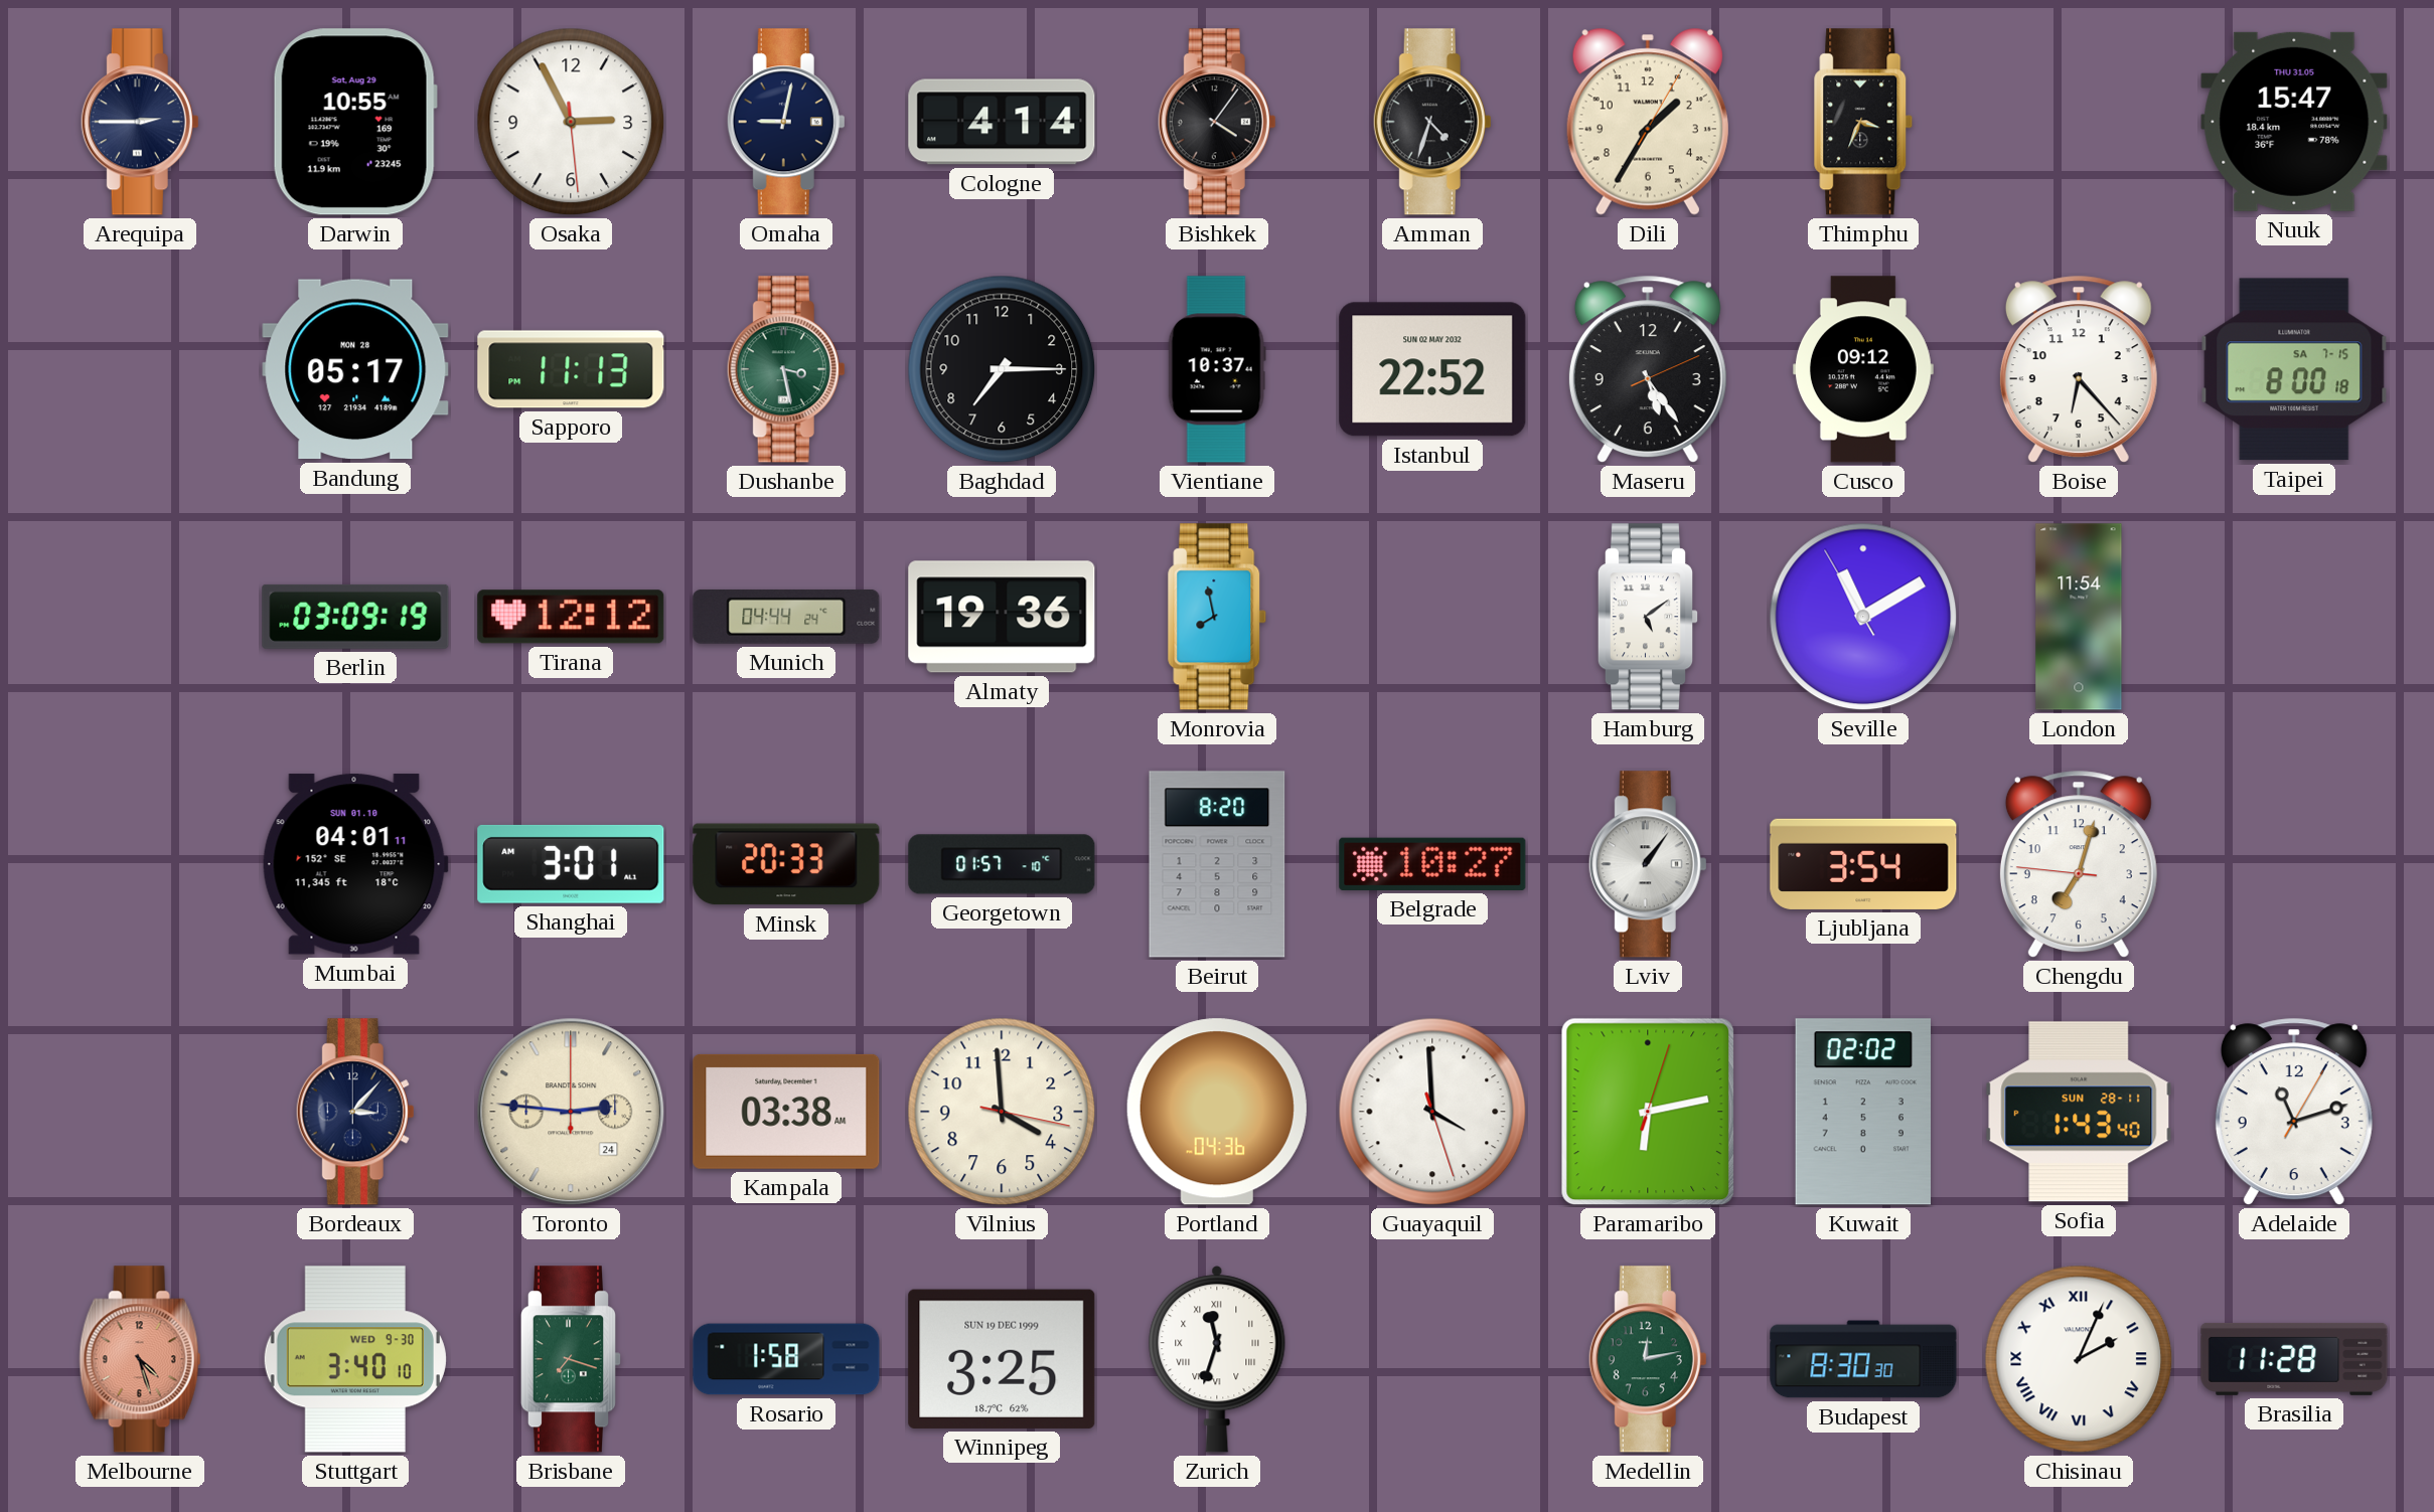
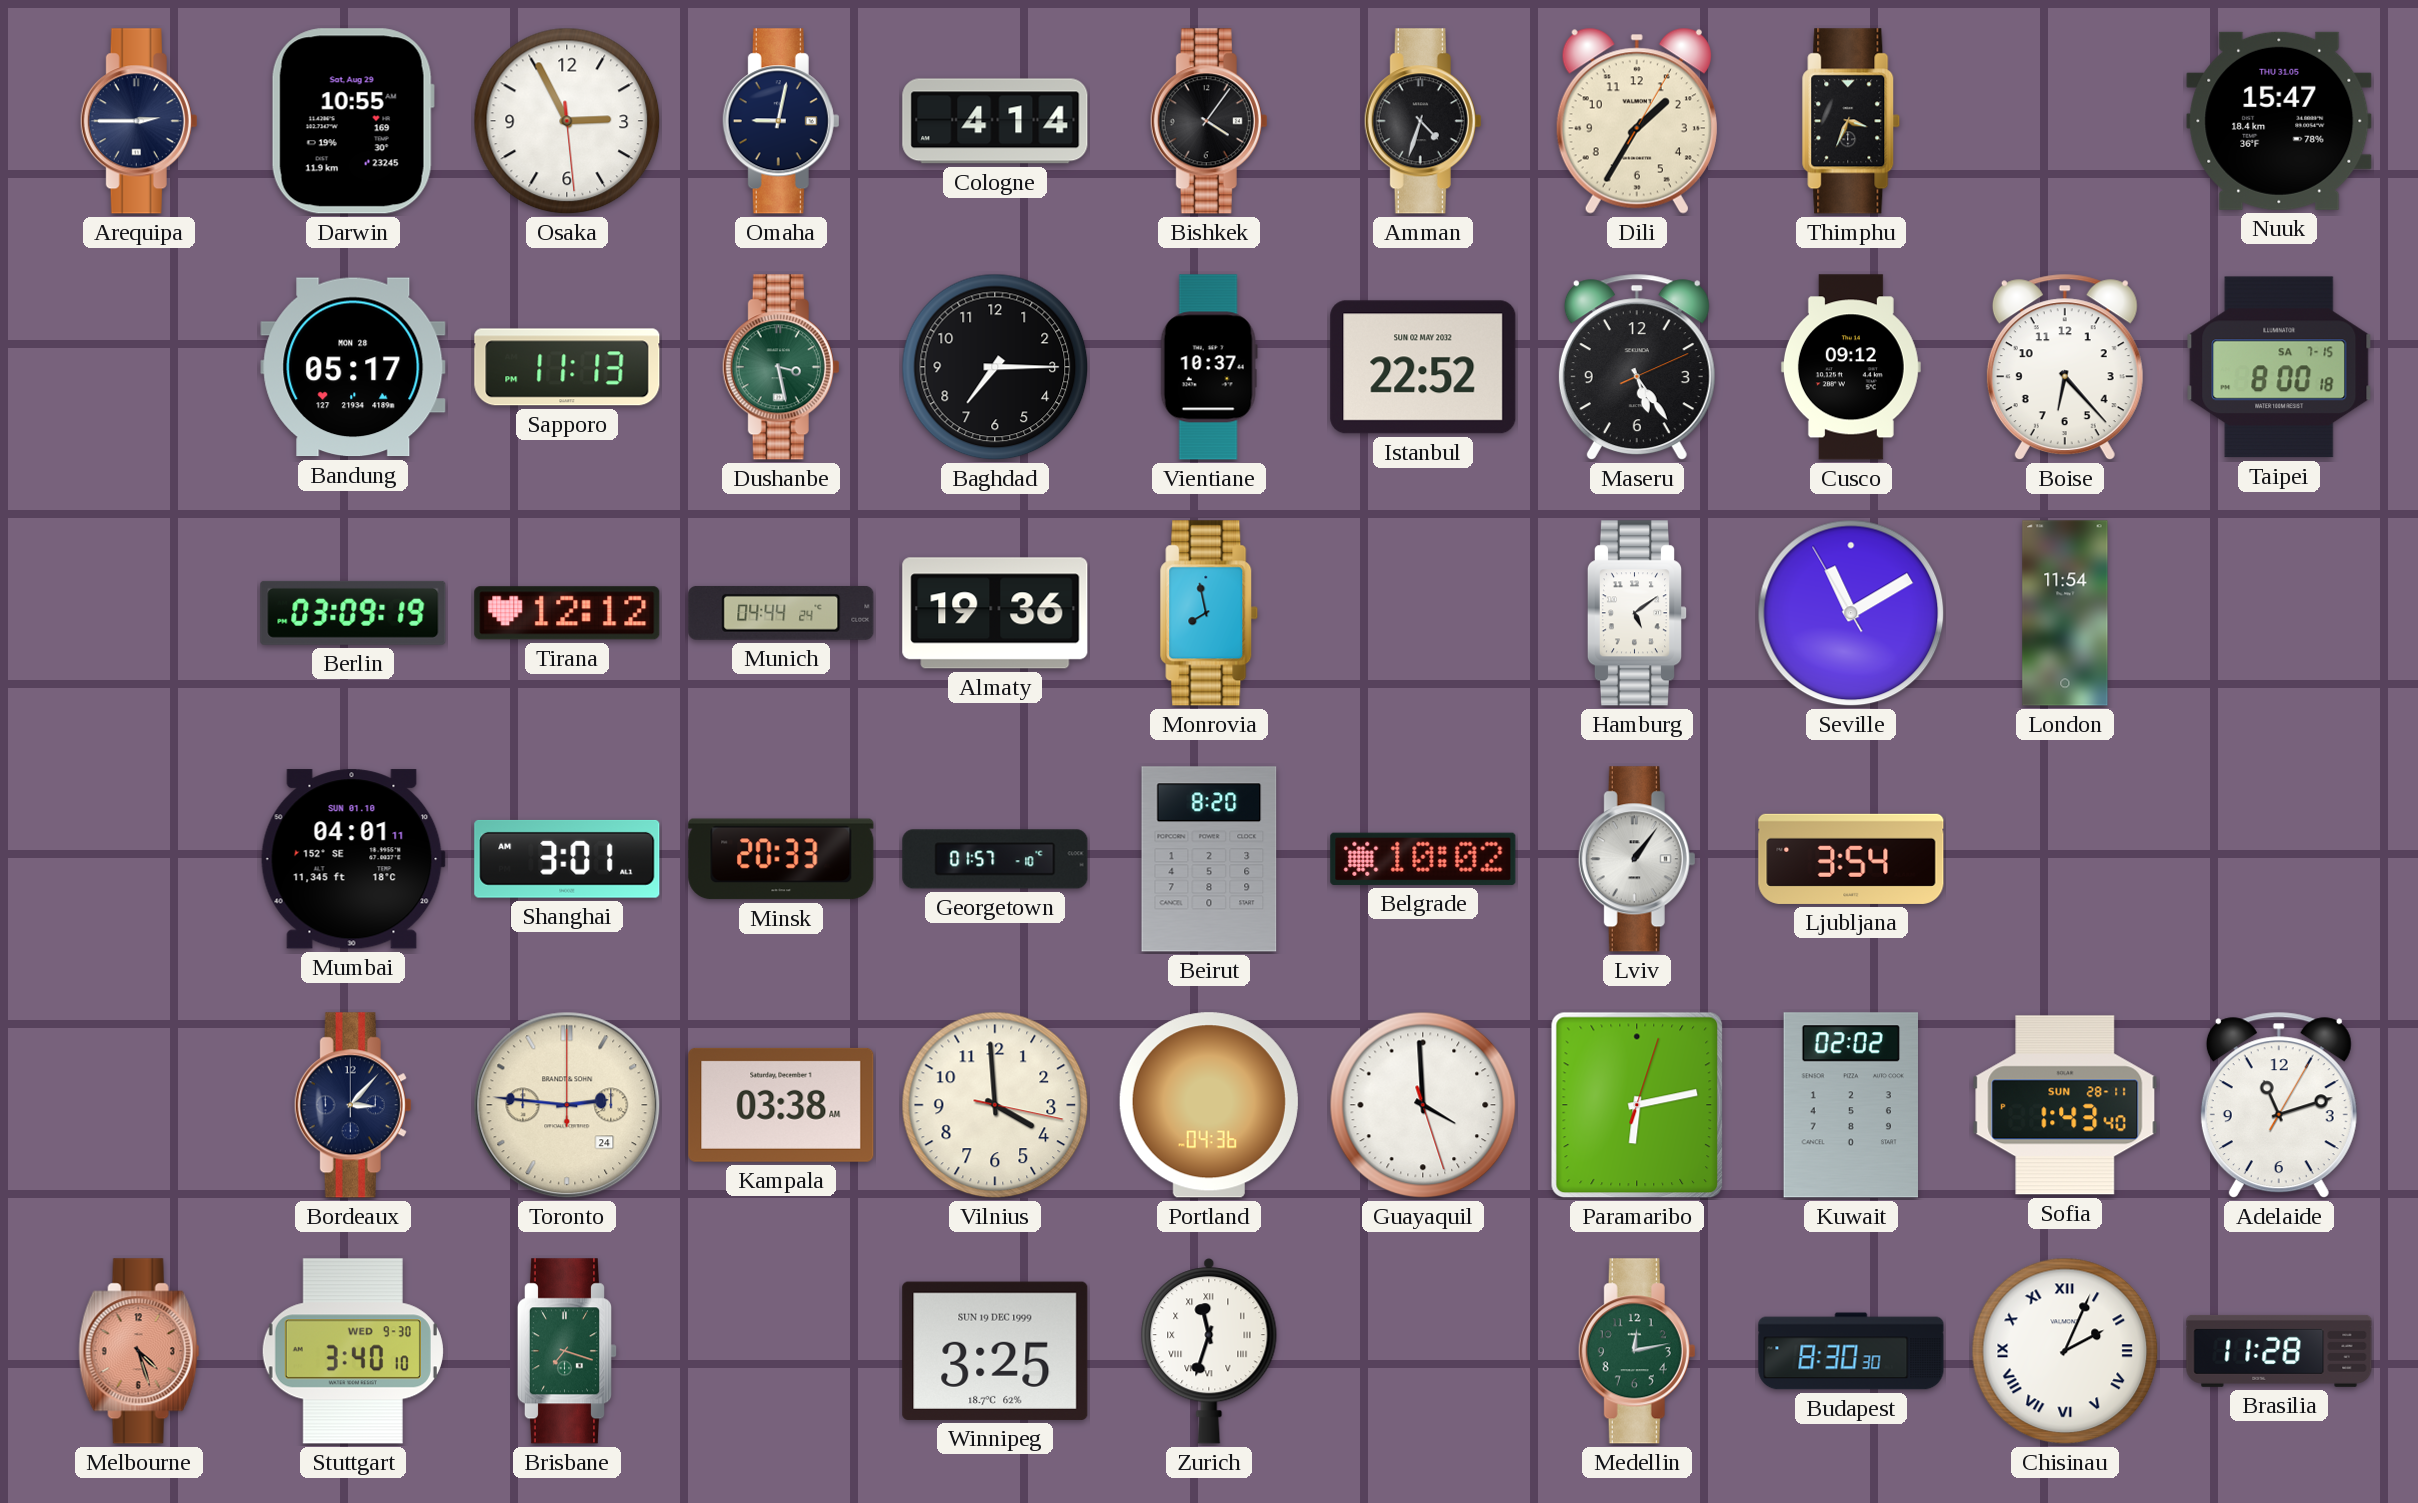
Belgrade: 10:27 -> 10:02 (1423, 859)
Chengdu: 7:02 -> none (2079, 864)
Rosario: 1:58 -> none (786, 1359)
